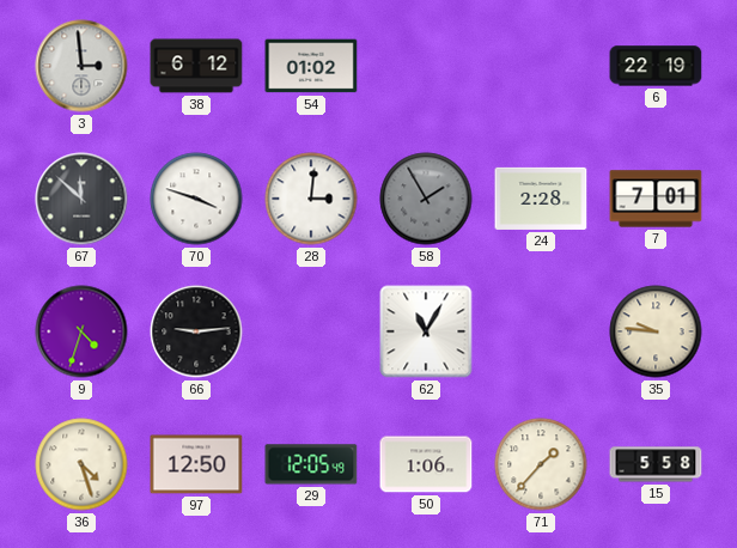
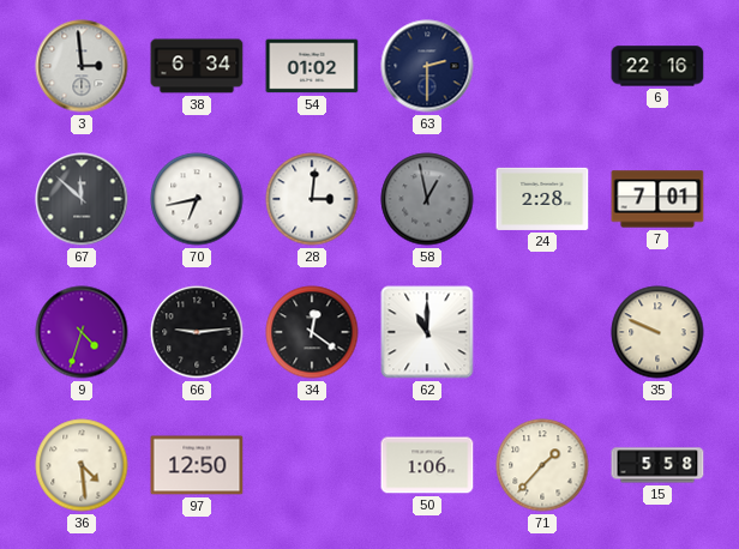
38: 6:12 -> 6:34 (197, 66)
63: none -> 2:30 (427, 66)
6: 22:19 -> 22:16 (657, 66)
70: 3:48 -> 6:43 (197, 199)
58: 1:55 -> 12:58 (427, 199)
34: none -> 12:21 (312, 332)
62: 11:05 -> 11:00 (427, 332)
35: 9:46 -> 9:49 (657, 332)
36: 4:27 -> 4:29 (82, 465)
29: 12:05 -> none (311, 464)
